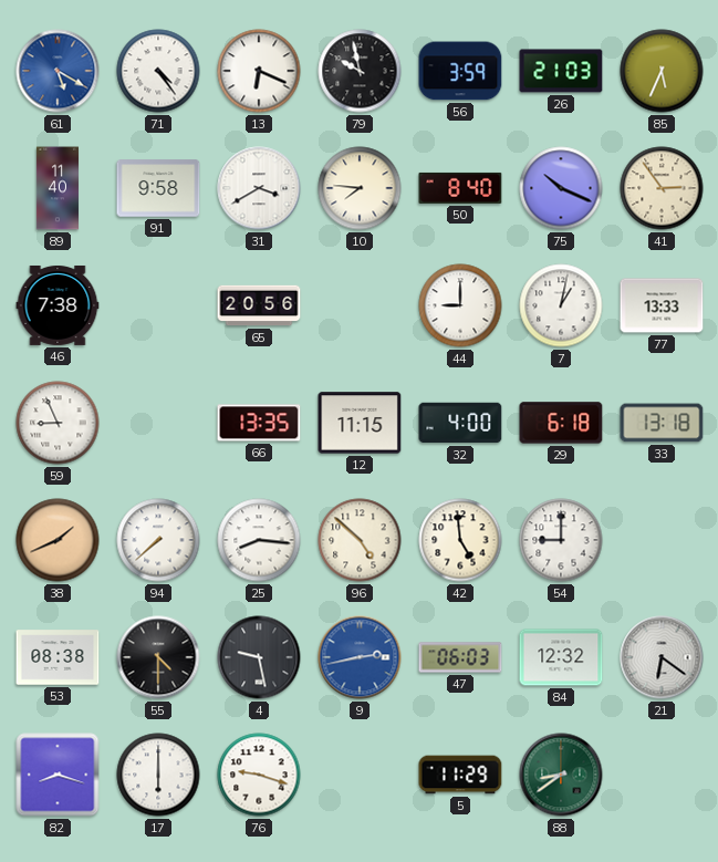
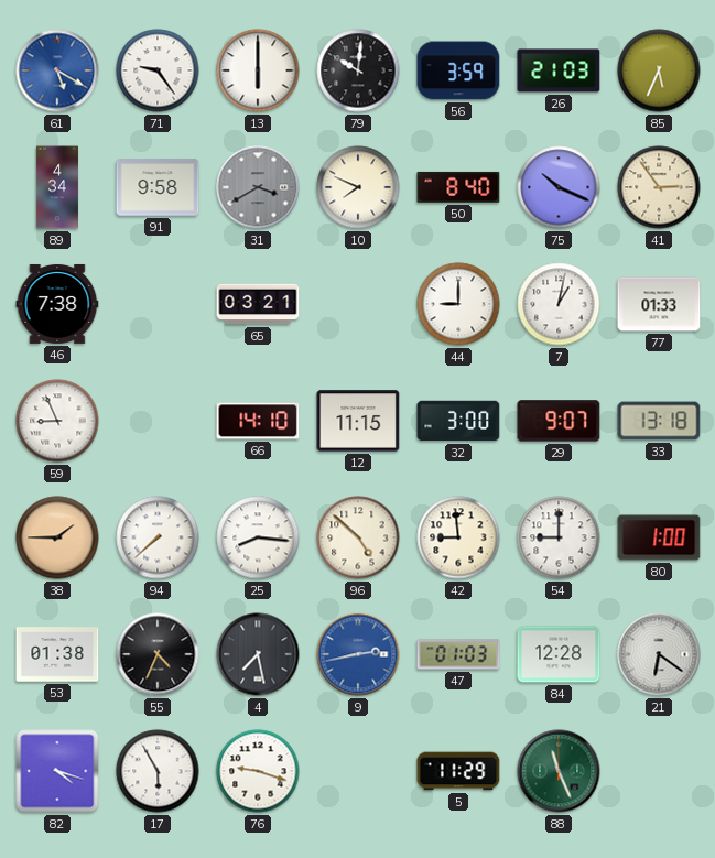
71: 4:24 -> 9:24 (158, 70)
13: 6:19 -> 6:00 (258, 70)
79: 9:58 -> 10:01 (358, 70)
89: 11:40 -> 4:34 (57, 187)
31 dial: white -> grey (258, 187)
10: 7:46 -> 7:49 (358, 187)
65: 20:56 -> 03:21 (258, 304)
77: 13:33 -> 01:33 (659, 304)
66: 13:35 -> 14:10 (258, 421)
32: 4:00 -> 3:00 (458, 421)
29: 6:18 -> 9:07 (559, 421)
38: 1:41 -> 1:45 (57, 537)
42: 4:59 -> 8:59 (458, 537)
80: none -> 1:00 (659, 537)
53: 08:38 -> 01:38 (57, 654)
55: 4:30 -> 4:34 (158, 654)
4: 9:28 -> 7:28 (258, 654)
47: 06:03 -> 01:03 (458, 654)
84: 12:32 -> 12:28 (559, 654)
82: 8:18 -> 4:18 (57, 771)
17: 6:00 -> 5:55 (158, 771)
88: 8:39 -> 11:26 (559, 771)
